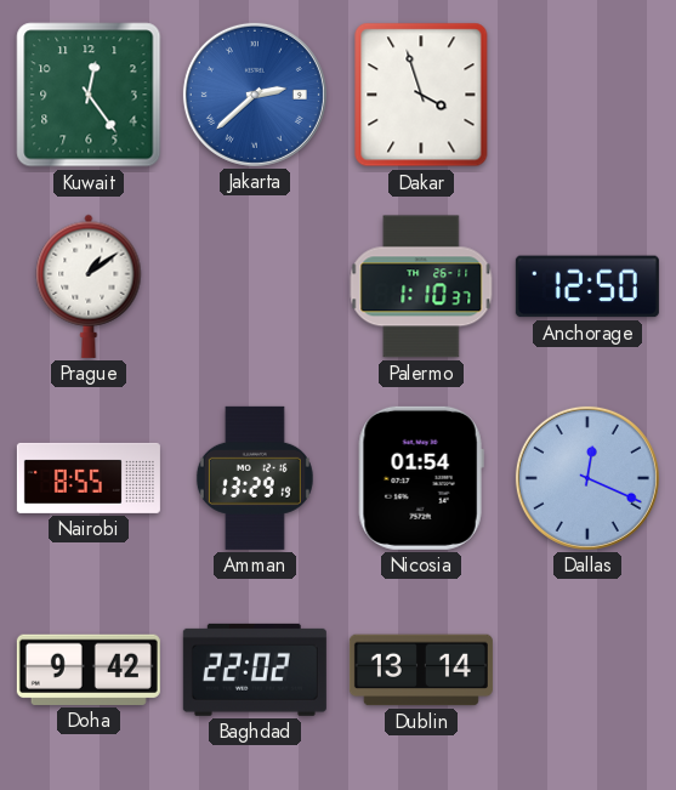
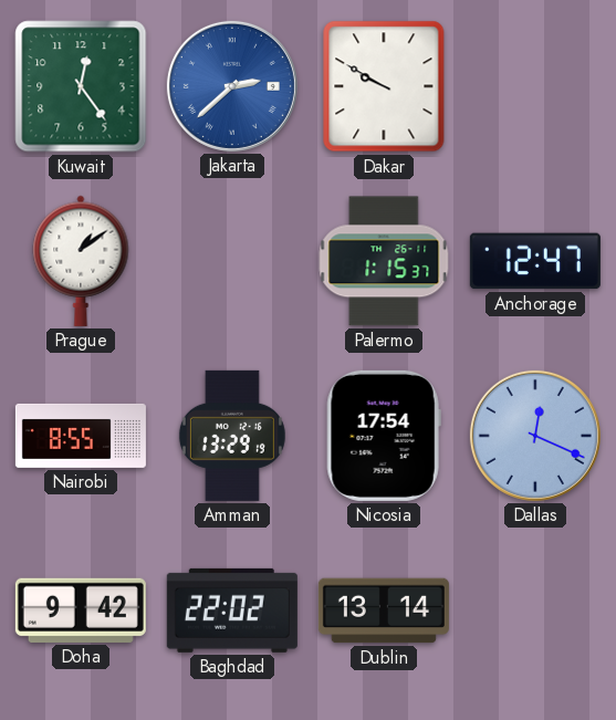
Dakar: 3:57 -> 9:50 (384, 86)
Palermo: 1:10 -> 1:15 (384, 261)
Anchorage: 12:50 -> 12:47 (535, 261)
Nicosia: 01:54 -> 17:54 (384, 436)
